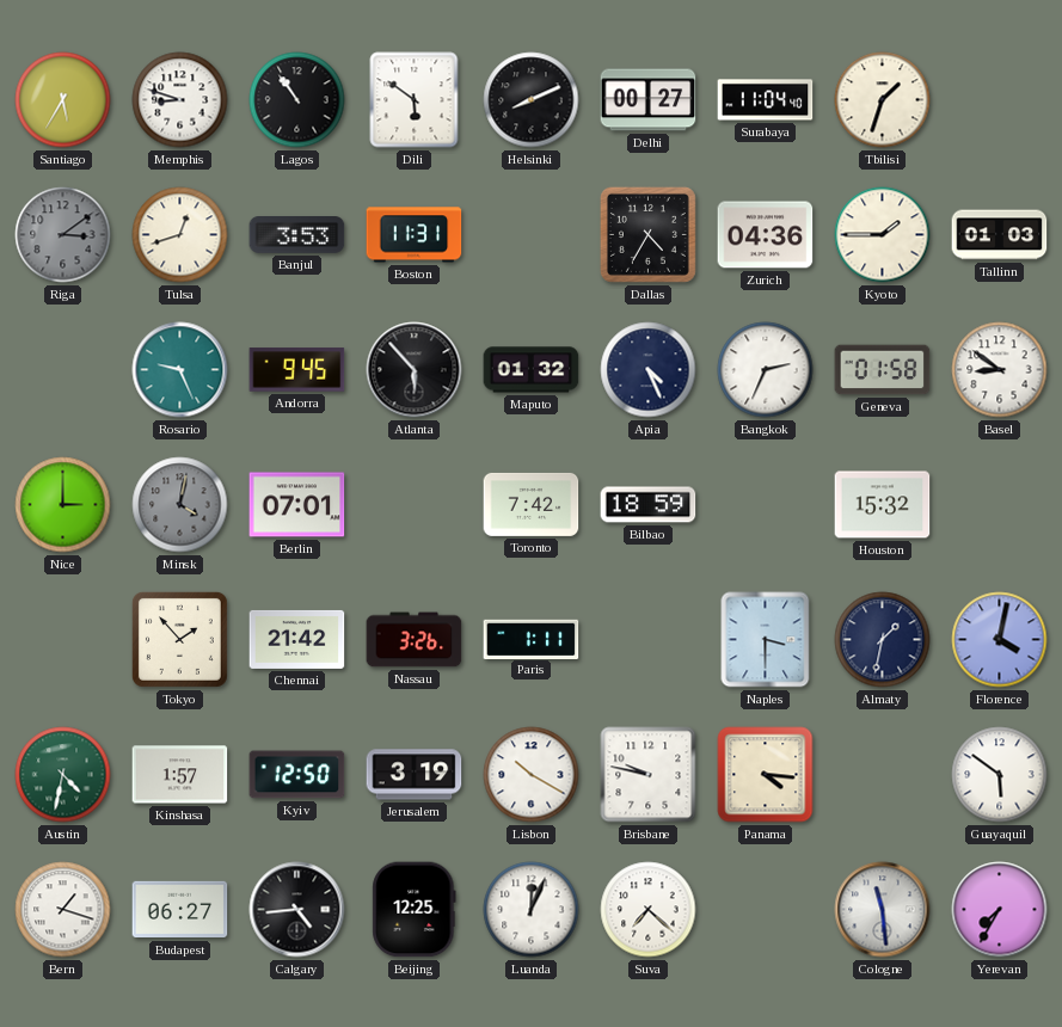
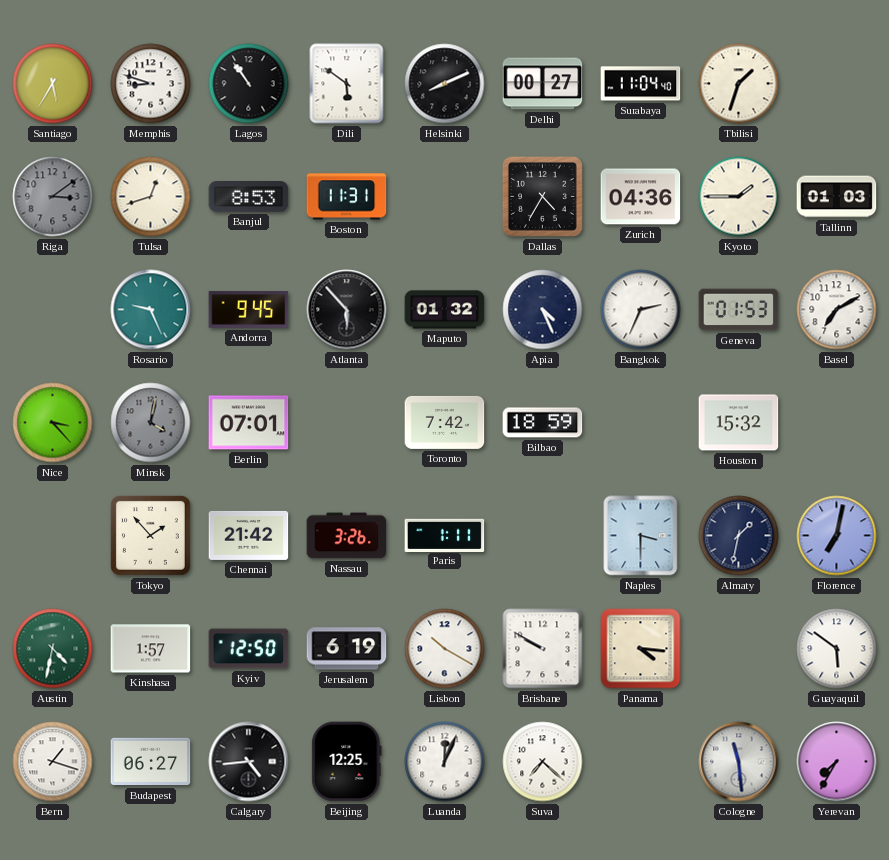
Banjul: 3:53 -> 8:53 (249, 197)
Geneva: 01:58 -> 01:53 (739, 310)
Basel: 8:51 -> 7:10 (837, 310)
Nice: 3:00 -> 3:23 (53, 423)
Florence: 4:02 -> 7:02 (837, 536)
Jerusalem: 3:19 -> 6:19 (347, 649)
Brisbane: 9:47 -> 9:50 (543, 649)
